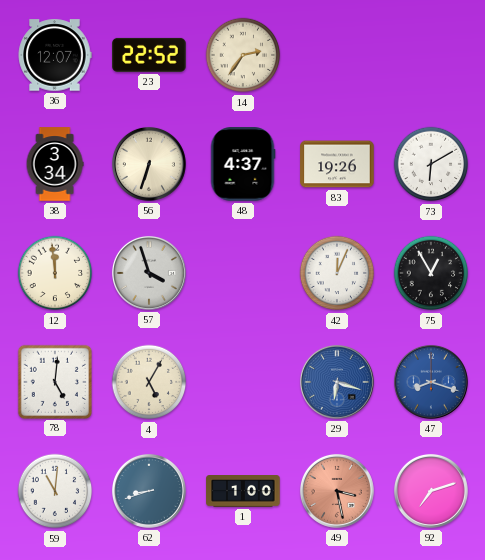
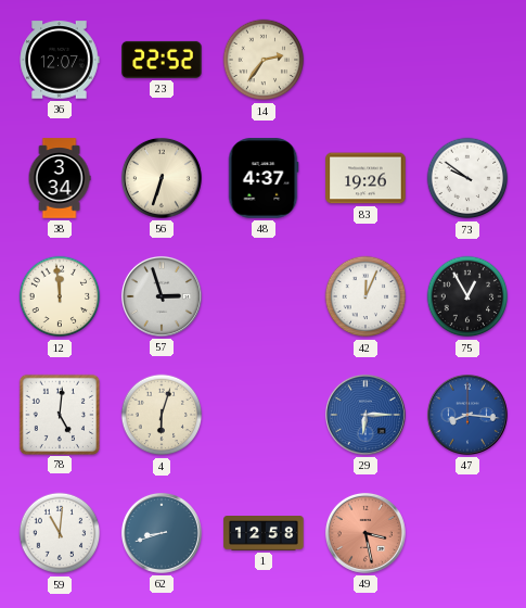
73: 6:10 -> 9:51 (467, 178)
57: 3:57 -> 2:57 (162, 296)
4: 5:05 -> 6:03 (162, 415)
29: 6:18 -> 6:15 (365, 415)
47: 8:18 -> 8:16 (467, 415)
1: 1:00 -> 12:58 (264, 534)
92: 7:12 -> none (431, 491)
